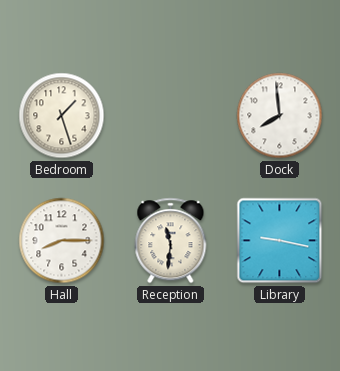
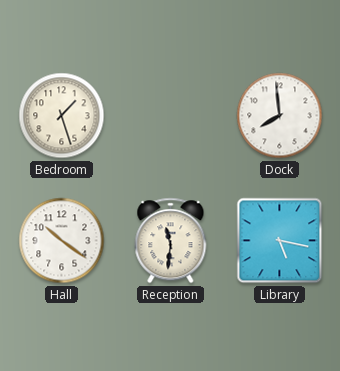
Hall: 8:15 -> 10:21 (62, 241)
Library: 9:17 -> 5:17 (280, 241)
